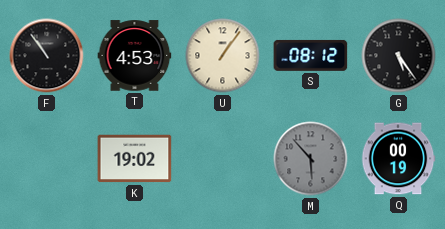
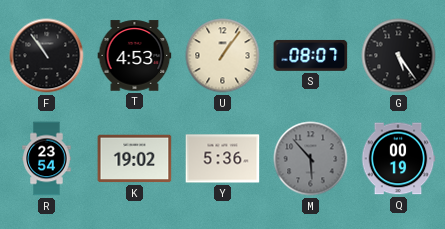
S: 08:12 -> 08:07 (311, 55)
R: none -> 23:54 (47, 159)
Y: none -> 5:36 (223, 159)
